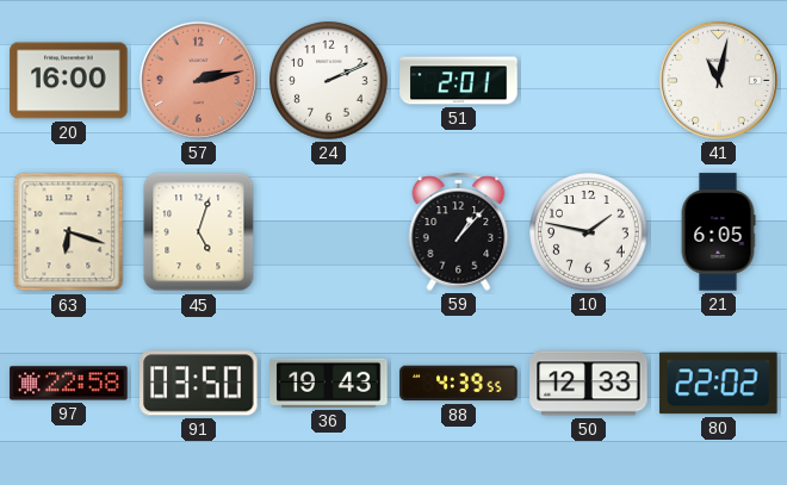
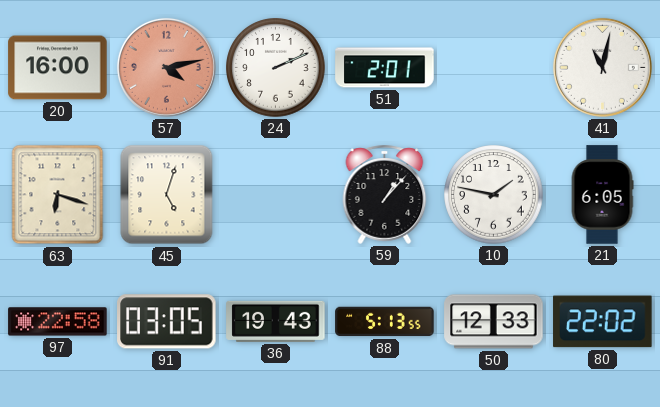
57: 2:13 -> 4:13 (166, 67)
91: 03:50 -> 03:05 (167, 322)
88: 4:39 -> 5:13 (385, 322)
